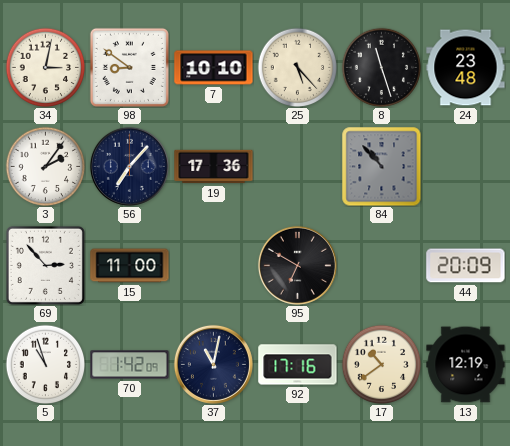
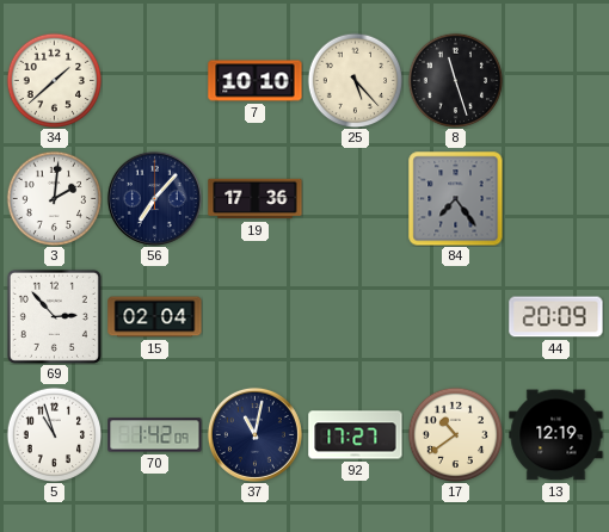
34: 3:02 -> 1:38 (54, 80)
98: 8:51 -> none (129, 67)
24: 23:48 -> none (466, 68)
3: 2:06 -> 2:01 (54, 198)
84: 10:53 -> 7:24 (456, 199)
15: 11:00 -> 02:04 (155, 317)
95: 6:50 -> none (297, 265)
92: 17:16 -> 17:27 (356, 435)
